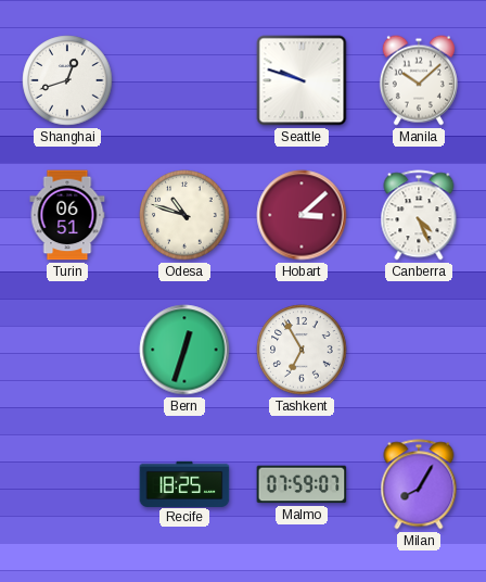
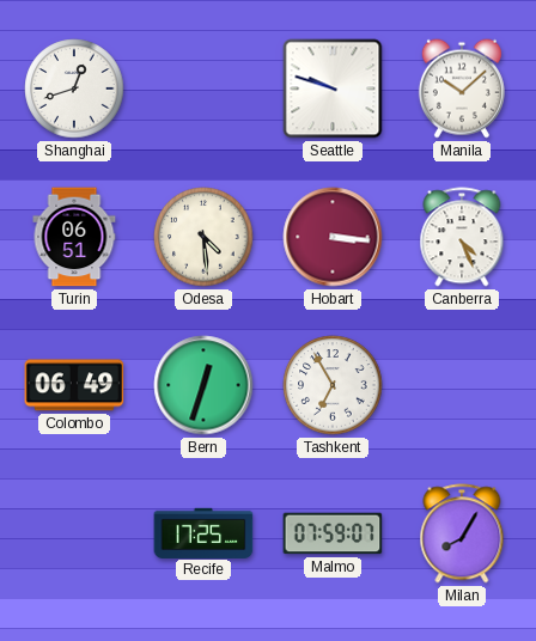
Odesa: 10:48 -> 4:29 (203, 237)
Hobart: 3:08 -> 3:16 (333, 237)
Colombo: none -> 06:49 (74, 385)
Recife: 18:25 -> 17:25 (203, 532)
